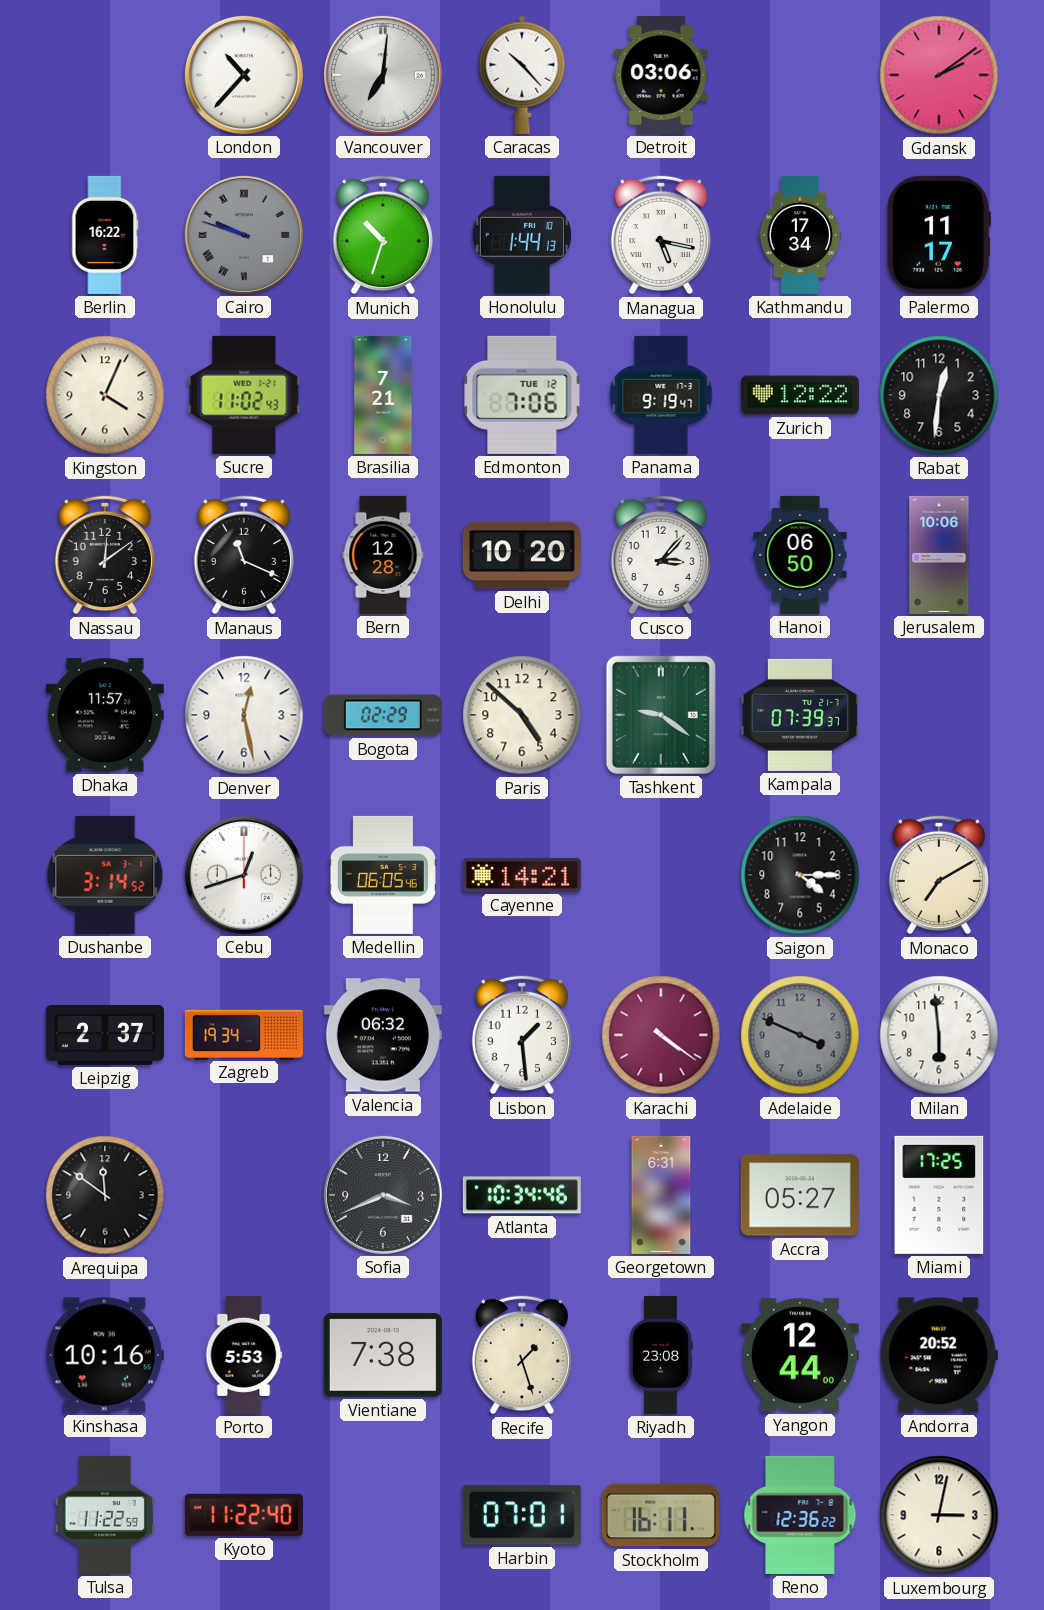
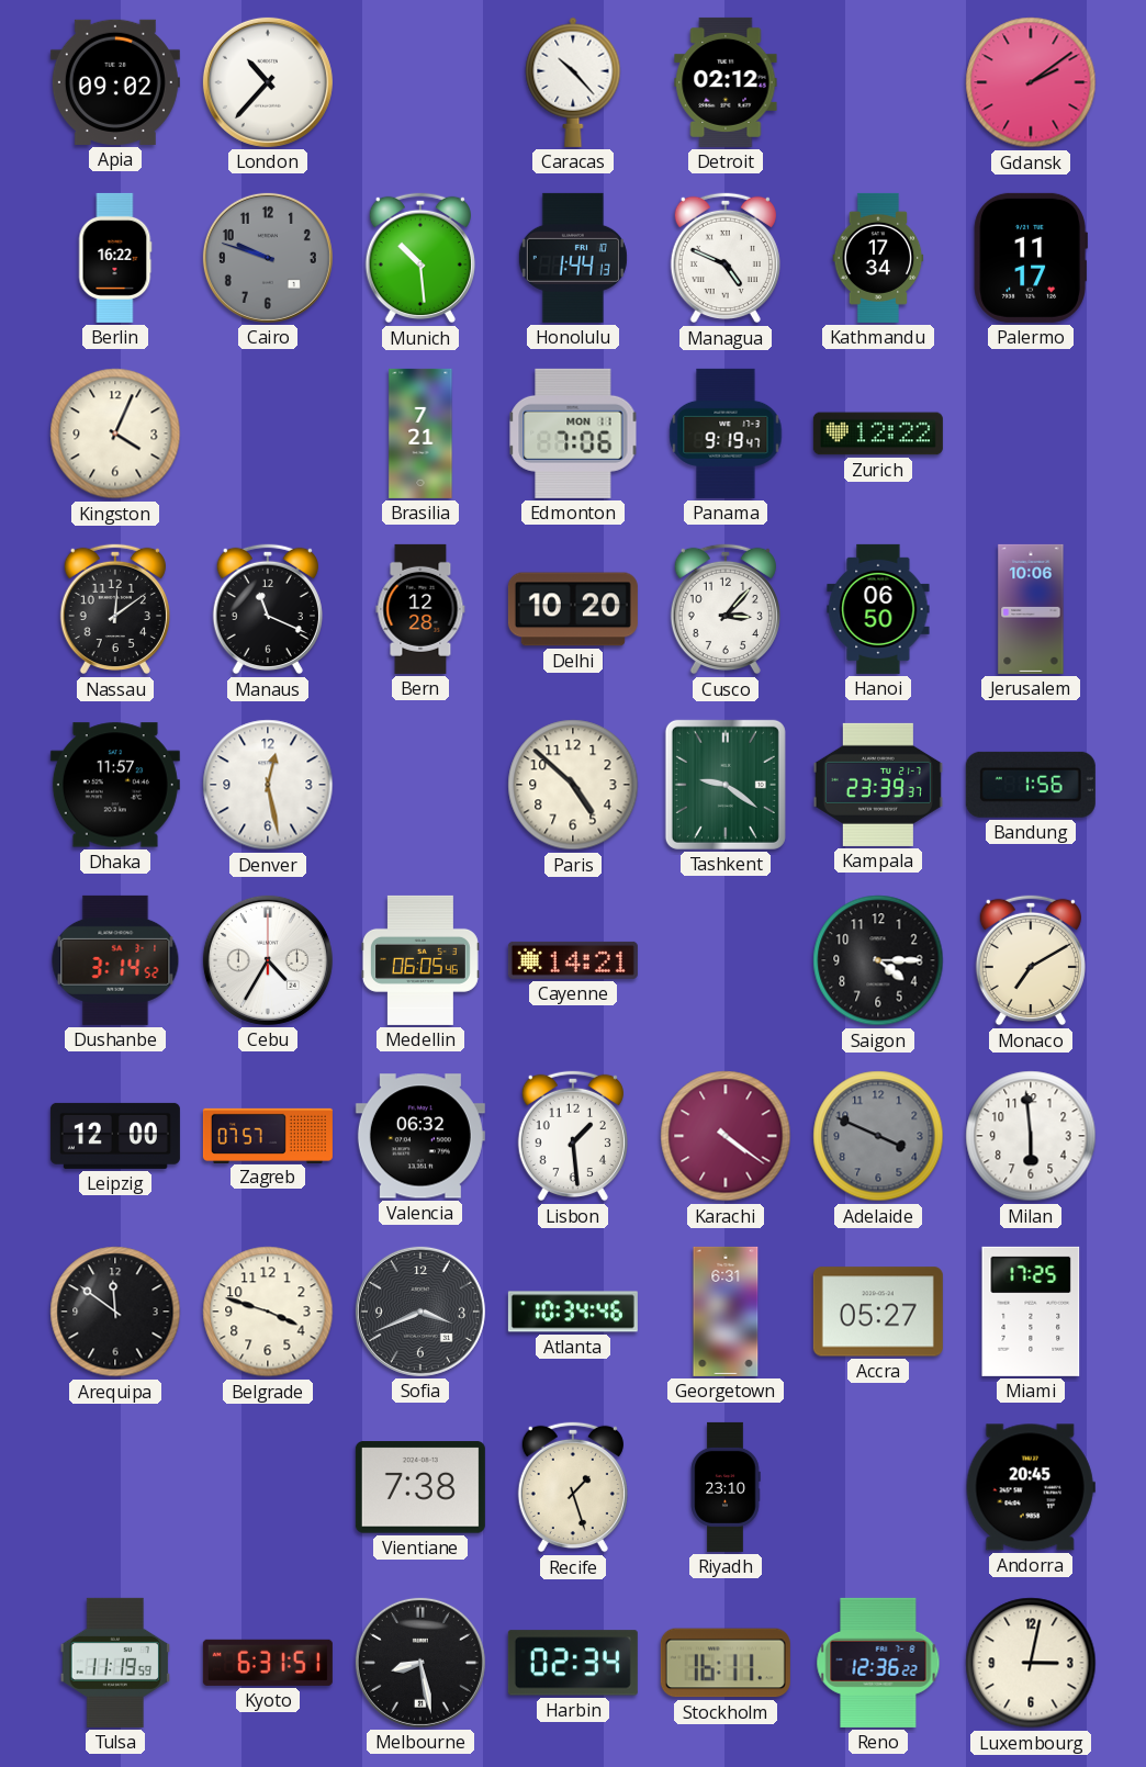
Apia: none -> 09:02 (115, 82)
Vancouver: 7:01 -> none (383, 75)
Detroit: 03:06 -> 02:12 (726, 82)
Cairo numerals: Roman -> Arabic (268, 258)
Munich: 10:33 -> 10:29 (420, 258)
Managua: 5:17 -> 4:49 (726, 258)
Sucre: 11:02 -> none (244, 395)
Edmonton date: TUE 12 -> MON 11 (573, 434)
Rabat: 12:31 -> none (939, 395)
Bogota: 02:29 -> none (383, 715)
Kampala: 07:39 -> 23:39 (878, 785)
Bandung: none -> 1:56 (1031, 785)
Cebu: 12:42 -> 4:35 (268, 960)
Leipzig: 2:37 -> 12:00 (115, 1136)
Zagreb: 19:34 -> 07:57 (268, 1135)
Belgrade: none -> 3:48 (268, 1312)
Kinshasa: 10:16 -> none (105, 1355)
Porto: 5:53 -> none (244, 1355)
Riyadh: 23:08 -> 23:10 (726, 1487)
Yangon: 12:44 -> none (800, 1355)
Andorra: 20:52 -> 20:45 (1031, 1487)
Tulsa: 11:22 -> 11:19 (114, 1663)
Kyoto: 11:22 -> 6:31 (268, 1663)
Melbourne: none -> 8:28 (420, 1663)
Harbin: 07:01 -> 02:34 (573, 1663)
